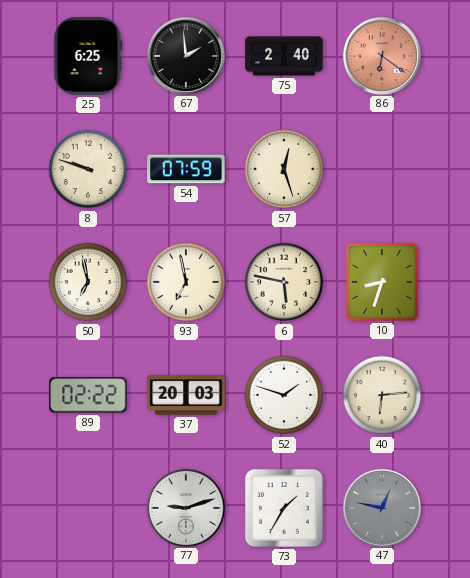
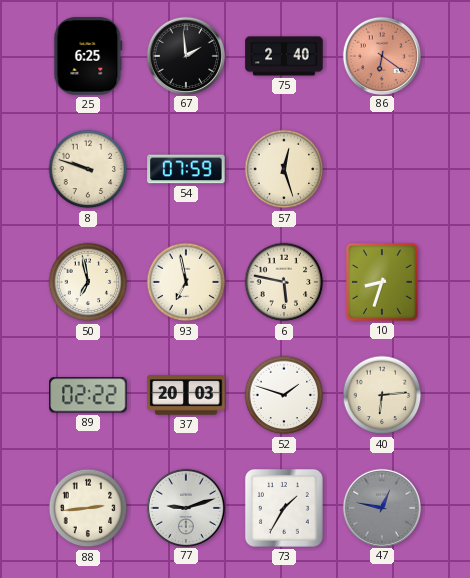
88: none -> 2:44 (88, 508)
